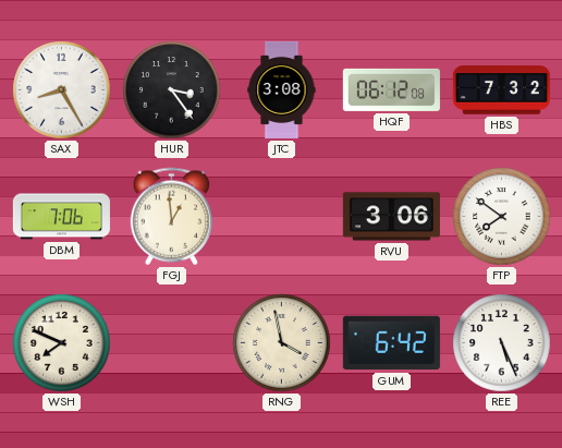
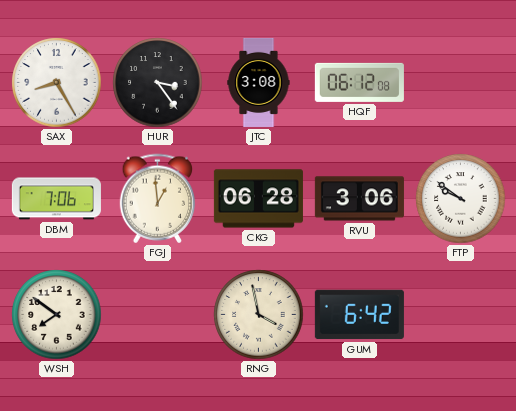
HBS: 7:32 -> none (501, 90)
CKG: none -> 06:28 (258, 199)
FTP: 7:51 -> 9:51 (461, 199)
WSH: 7:49 -> 7:51 (57, 315)
REE: 5:26 -> none (502, 343)
